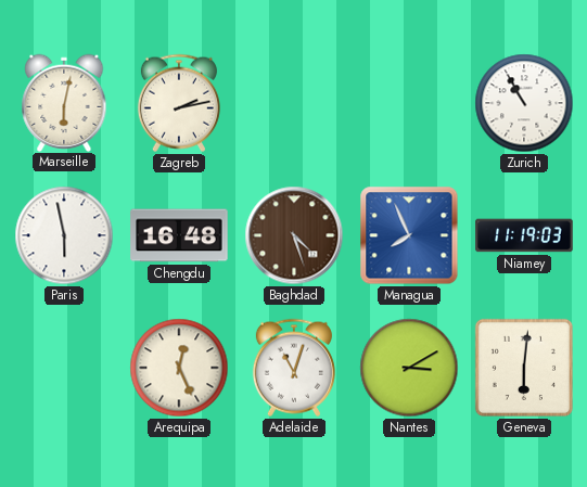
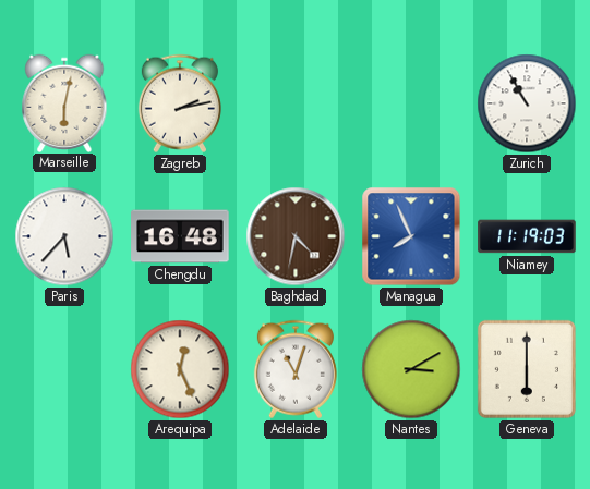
Paris: 5:58 -> 5:37 (64, 236)
Baghdad: 4:27 -> 4:32 (296, 236)
Geneva: 6:01 -> 6:00 (527, 369)
